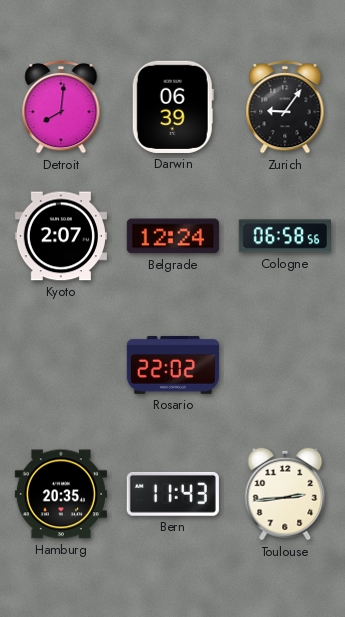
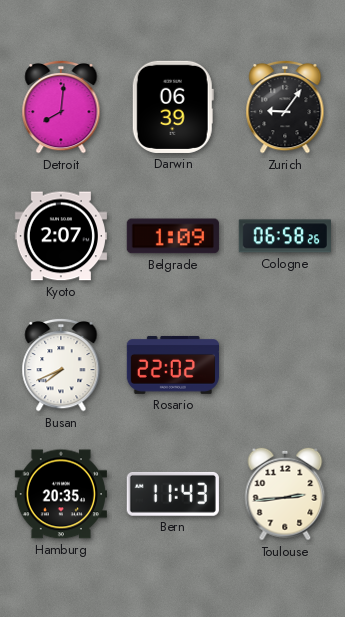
Belgrade: 12:24 -> 1:09 (173, 236)
Cologne: 06:58:56 -> 06:58:26 (285, 236)
Busan: none -> 7:41 (61, 365)
